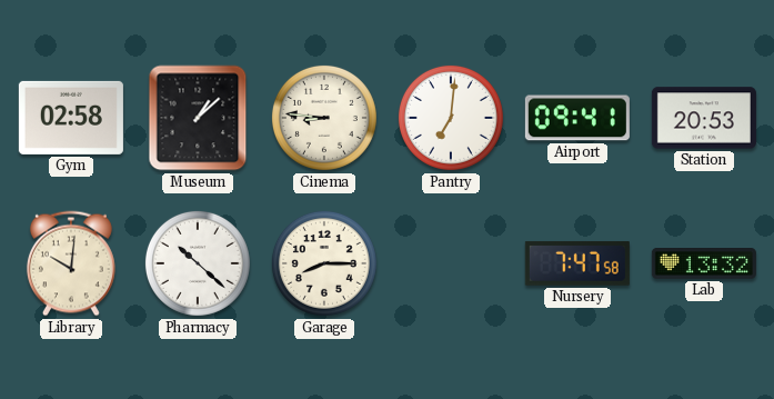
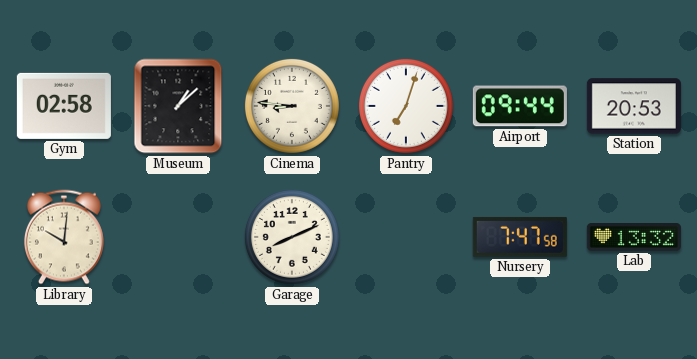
Pantry: 7:01 -> 7:03 (406, 106)
Airport: 09:41 -> 09:44 (520, 106)
Pharmacy: 10:22 -> none (198, 263)
Garage: 8:15 -> 8:11 (292, 237)
